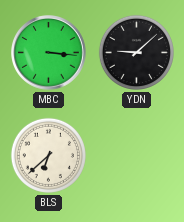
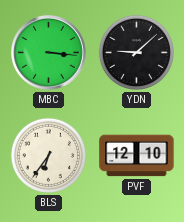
BLS: 6:38 -> 6:36 (48, 155)
PVF: none -> 12:10 (137, 156)
